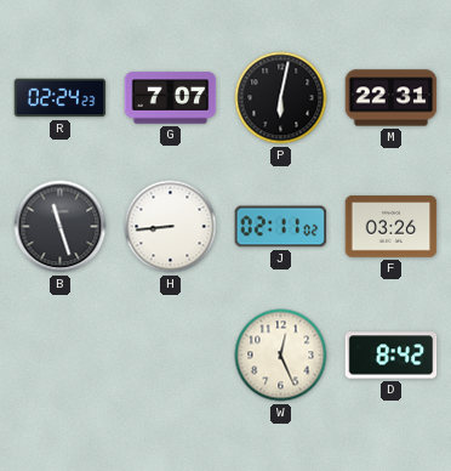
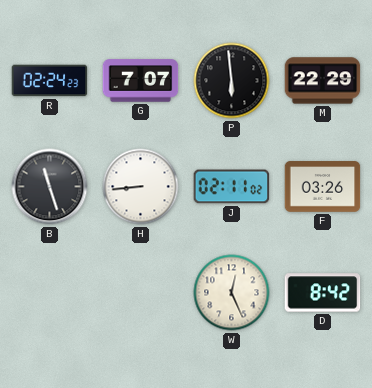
P: 6:02 -> 5:59 (232, 81)
M: 22:31 -> 22:29 (323, 81)
